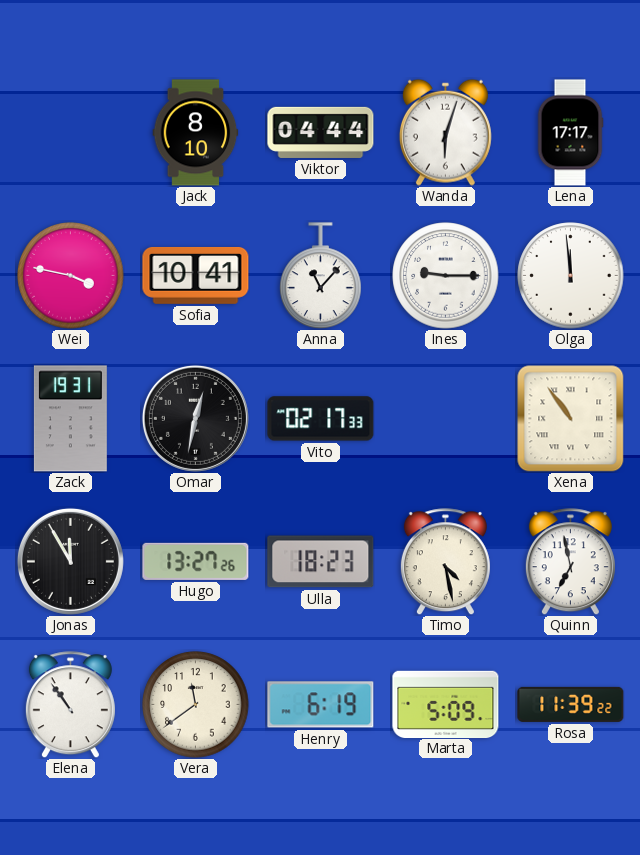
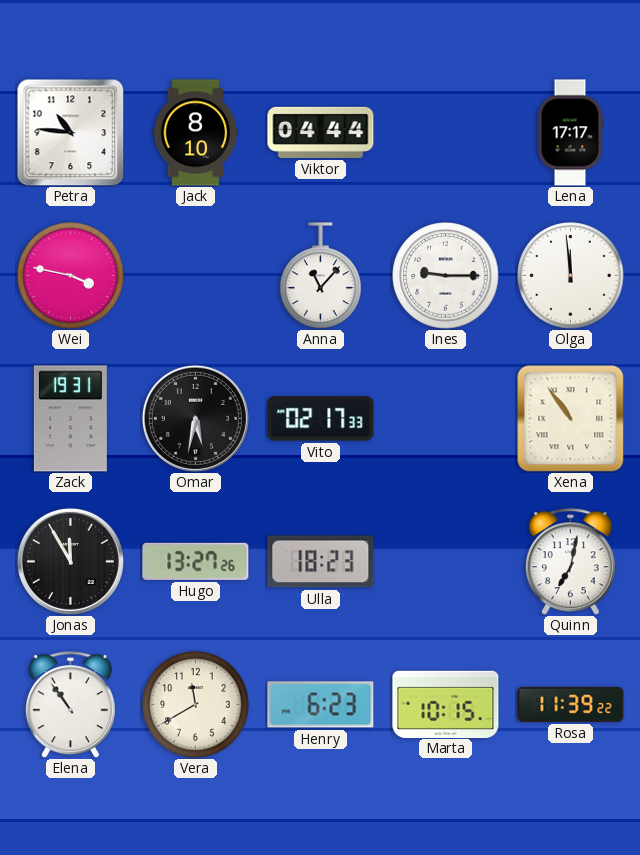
Petra: none -> 10:46 (70, 132)
Wanda: 6:03 -> none (445, 132)
Sofia: 10:41 -> none (196, 275)
Omar: 12:32 -> 5:32 (195, 418)
Timo: 4:28 -> none (445, 562)
Quinn: 6:58 -> 7:02 (570, 562)
Vera: 11:39 -> 11:40 (196, 705)
Henry: 6:19 -> 6:23 (321, 705)
Marta: 5:09 -> 10:15 (446, 704)
